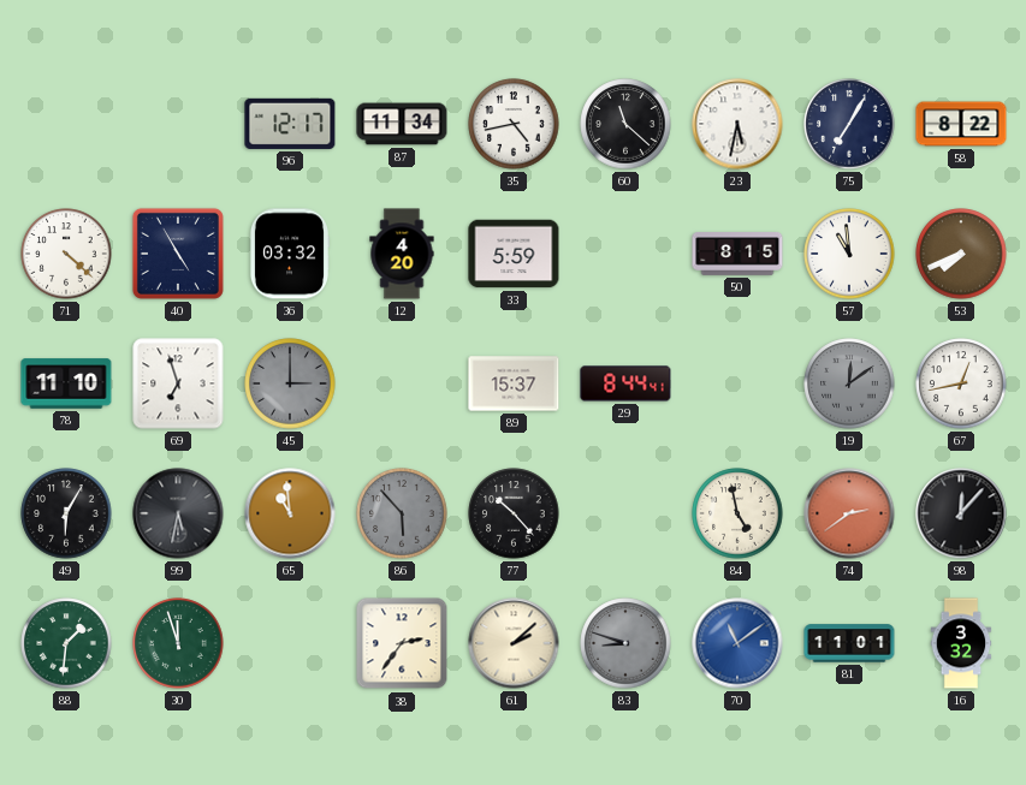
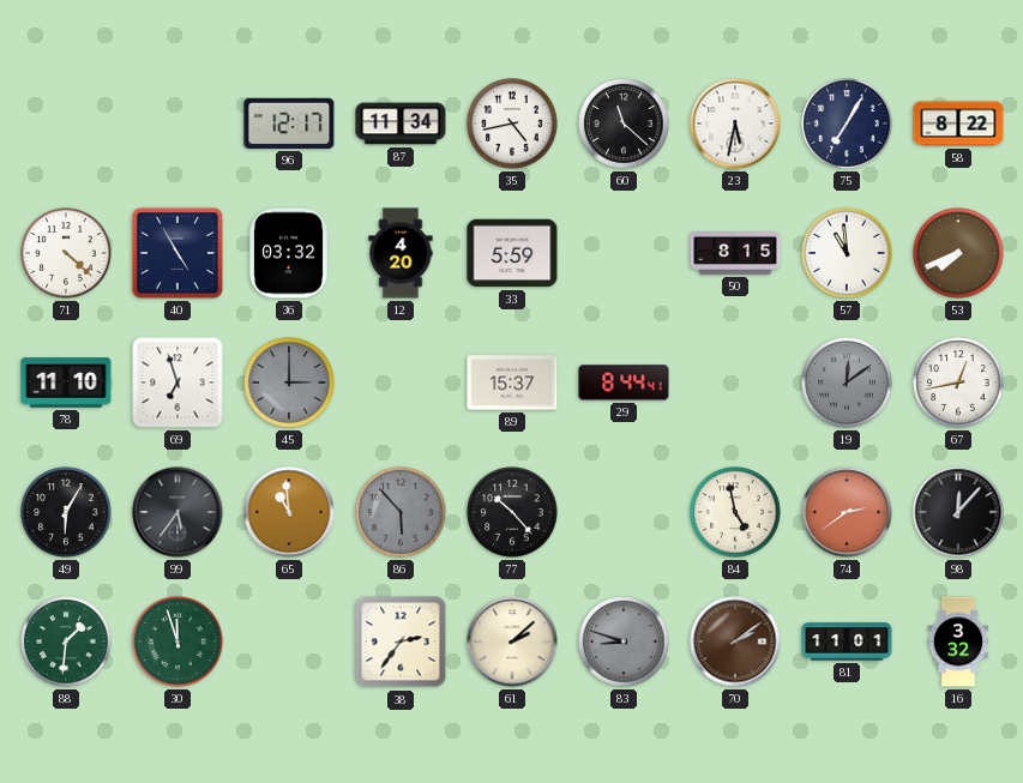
99: 5:32 -> 5:36 (177, 512)
70: 11:09 -> 2:09 (735, 642)
70 dial: blue -> brown (735, 642)
